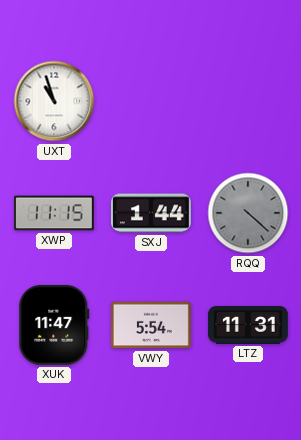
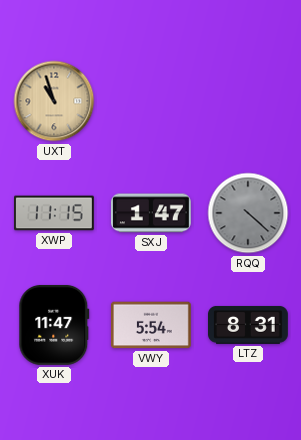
UXT dial: white -> champagne (54, 101)
SXJ: 1:44 -> 1:47 (151, 213)
LTZ: 11:31 -> 8:31 (249, 325)
